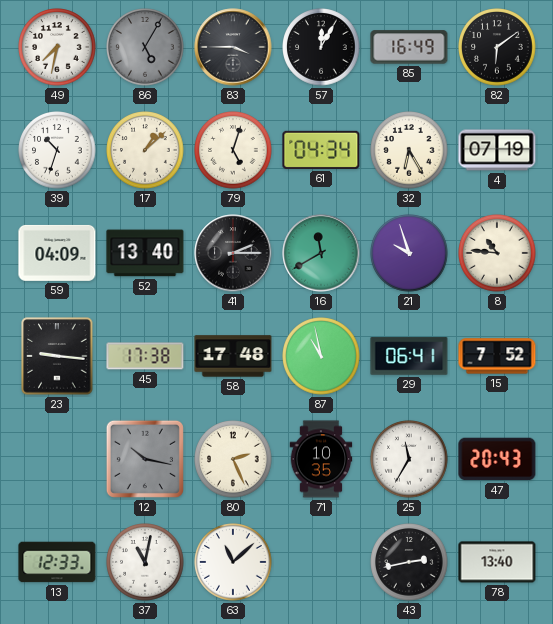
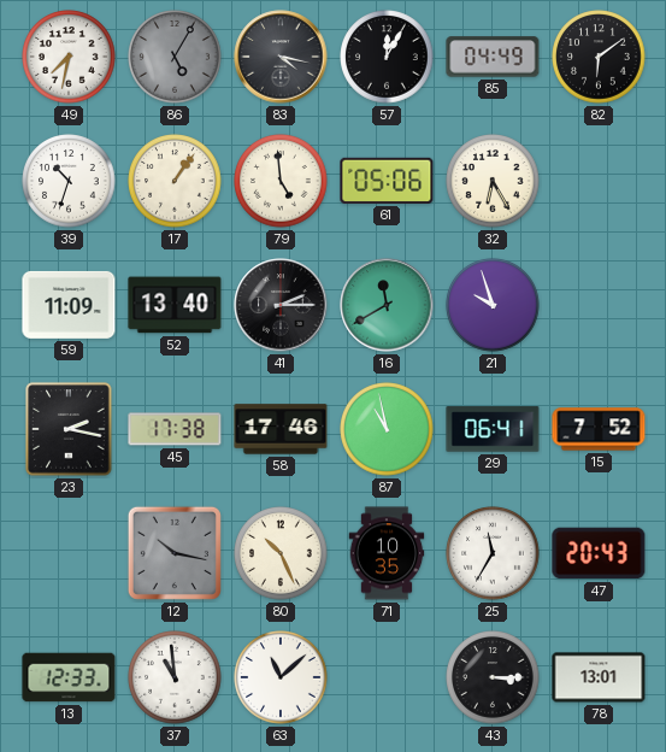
83: 3:45 -> 4:17 (281, 57)
85: 16:49 -> 04:49 (493, 57)
17: 1:08 -> 1:06 (175, 181)
79: 5:03 -> 4:59 (281, 181)
61: 04:34 -> 05:06 (387, 181)
4: 07:19 -> none (497, 150)
59: 04:09 -> 11:09 (69, 305)
8: 10:46 -> none (497, 253)
23: 9:16 -> 2:17 (69, 429)
58: 17:48 -> 17:46 (281, 429)
80: 2:26 -> 10:26 (281, 553)
37: 11:02 -> 10:59 (175, 677)
43: 2:43 -> 3:15 (493, 677)
78: 13:40 -> 13:01 (599, 677)
